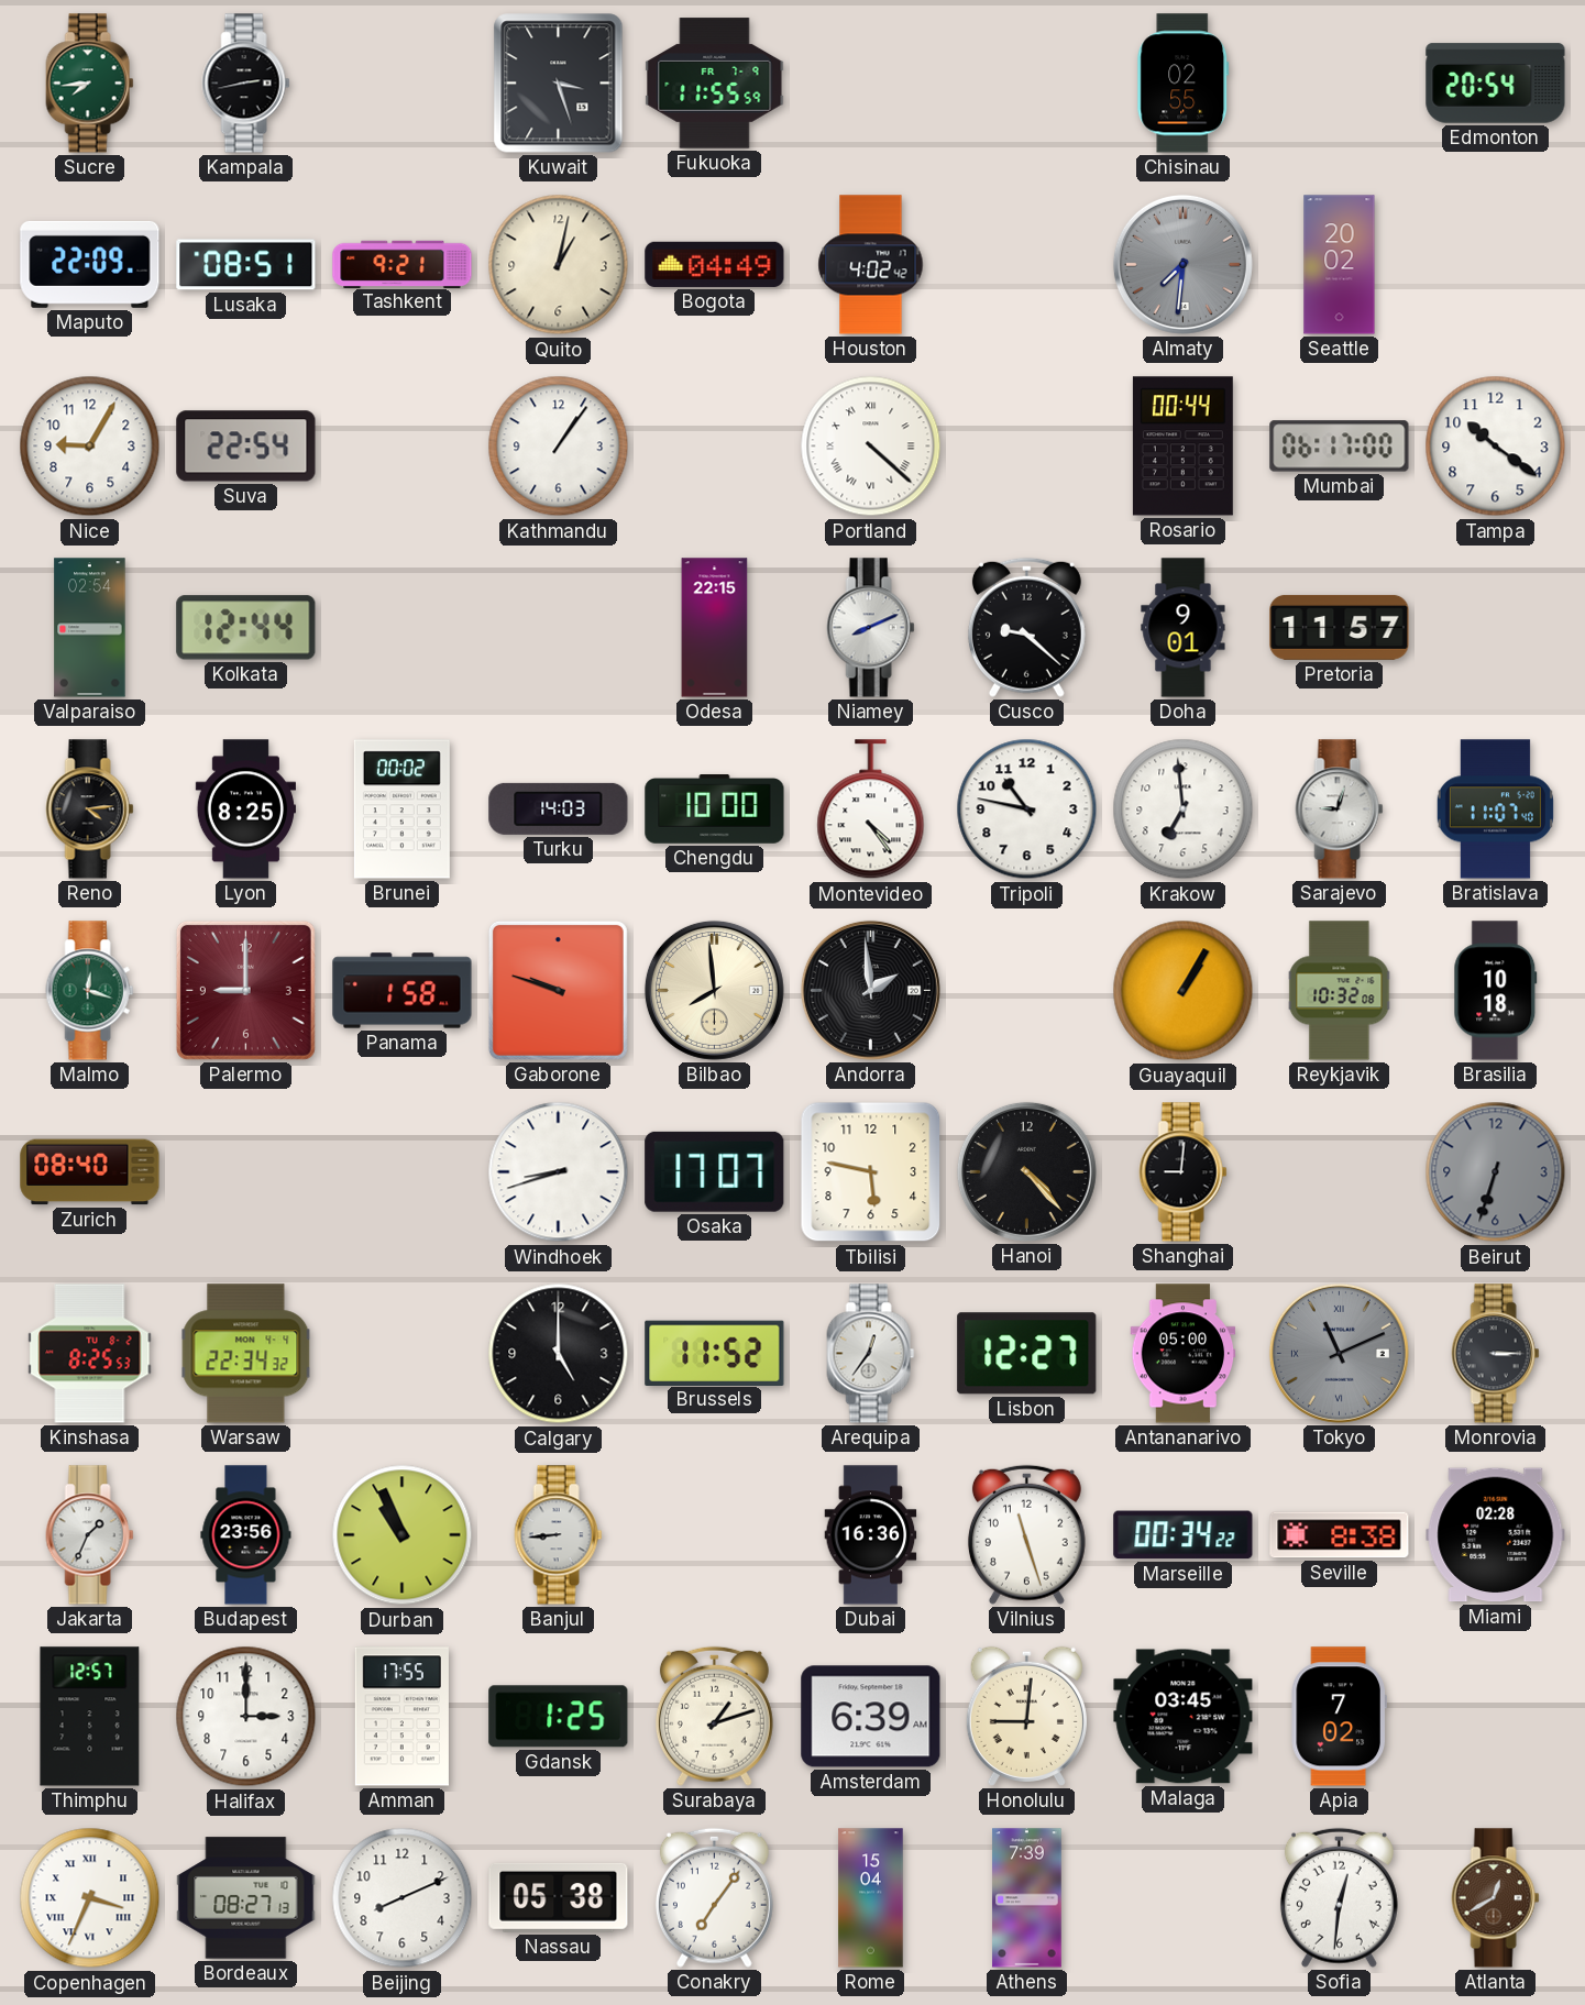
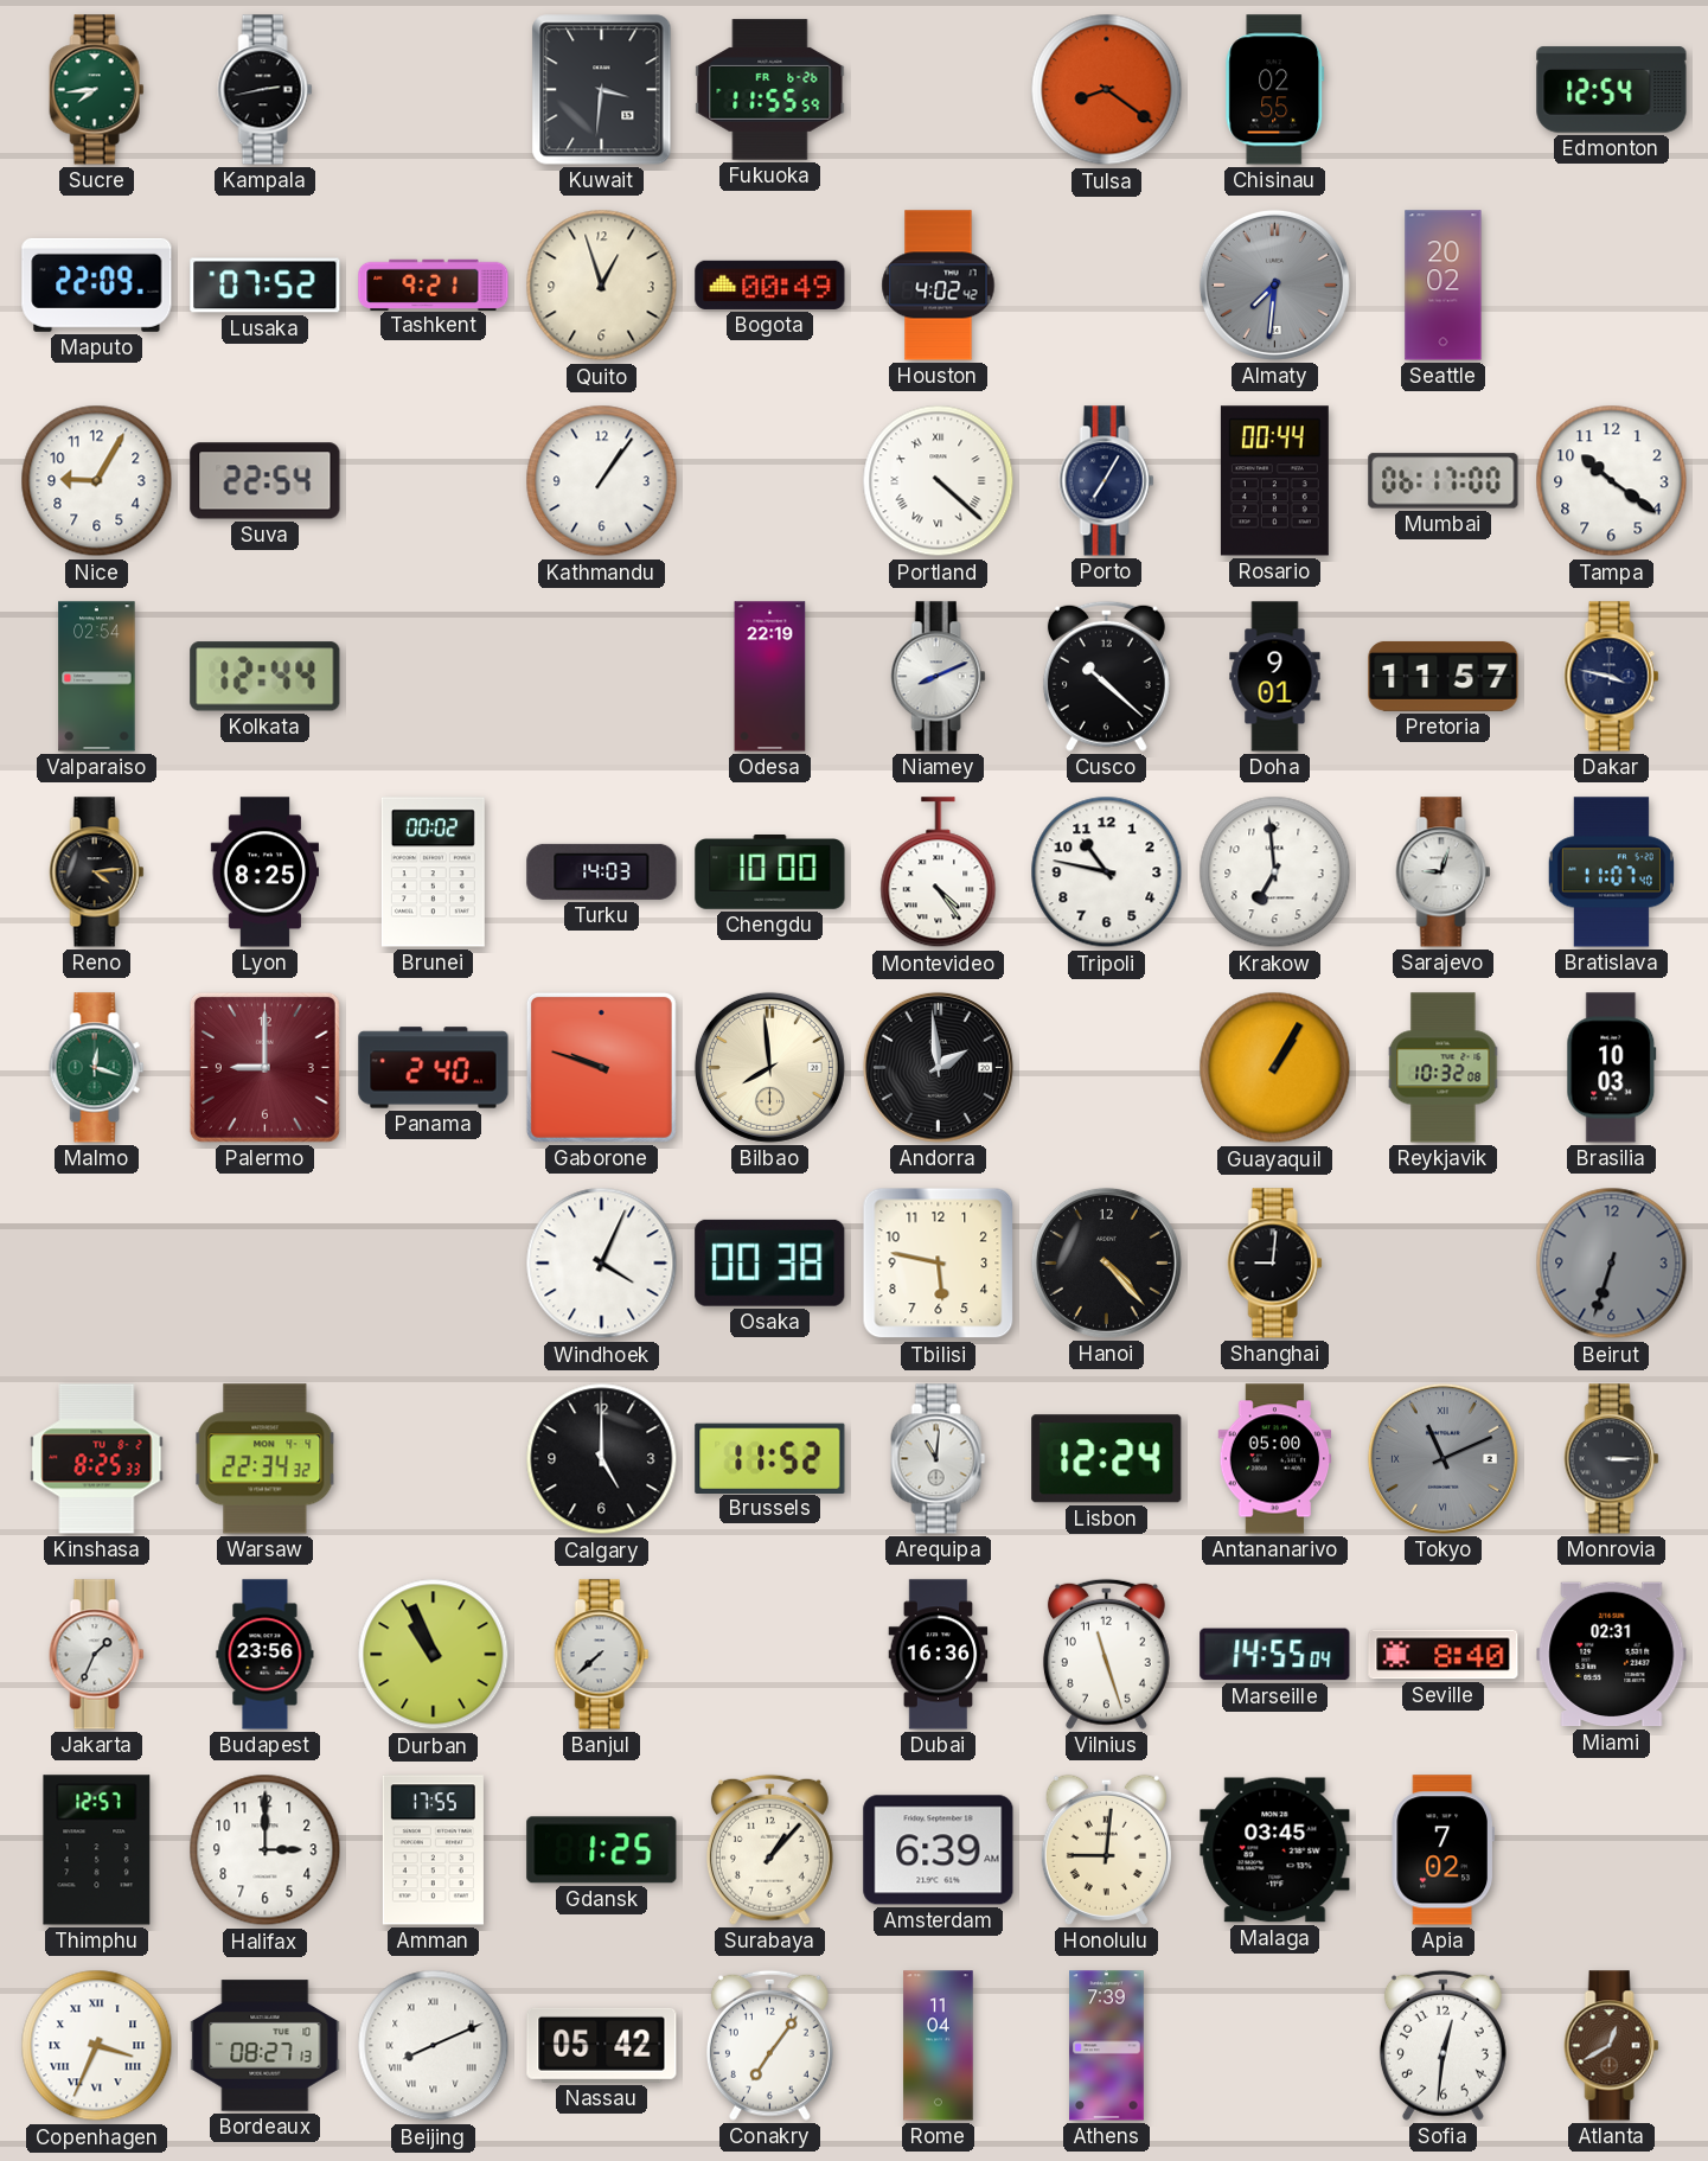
Kuwait: 3:27 -> 3:31 (602, 90)
Fukuoka date: FR 7-9 -> FR 6-26 (770, 90)
Tulsa: none -> 8:21 (1107, 90)
Edmonton: 20:54 -> 12:54 (1612, 90)
Lusaka: 08:51 -> 07:52 (266, 286)
Quito: 1:02 -> 12:57 (602, 286)
Bogota: 04:49 -> 00:49 (770, 284)
Porto: none -> 7:05 (1107, 481)
Odesa: 22:15 -> 22:19 (770, 677)
Cusco: 9:22 -> 10:22 (1106, 676)
Dakar: none -> 3:47 (1612, 677)
Panama: 1:58 -> 2:40 (434, 1068)
Brasilia: 10:18 -> 10:03 (1612, 1068)
Zurich: 08:40 -> none (90, 1172)
Windhoek: 8:42 -> 4:04 (602, 1264)
Osaka: 17:07 -> 00:38 (770, 1262)
Kinshasa: 8:25:53 -> 8:25:33 (97, 1459)
Arequipa: 12:36 -> 11:01 (939, 1459)
Lisbon: 12:27 -> 12:24 (1107, 1459)
Banjul: 8:44 -> 7:38 (602, 1655)
Marseille: 00:34 -> 14:55 (1275, 1655)
Seville: 8:38 -> 8:40 (1444, 1655)
Miami: 02:28 -> 02:31 (1612, 1655)
Surabaya: 1:12 -> 1:07 (769, 1849)
Beijing numerals: Arabic -> Roman (434, 2046)
Nassau: 05:38 -> 05:42 (602, 2045)
Rome: 15:04 -> 11:04 (939, 2046)
